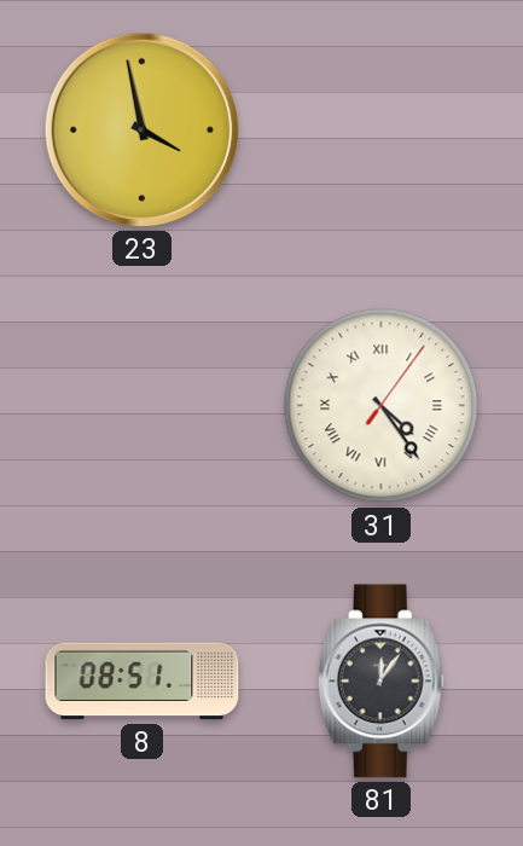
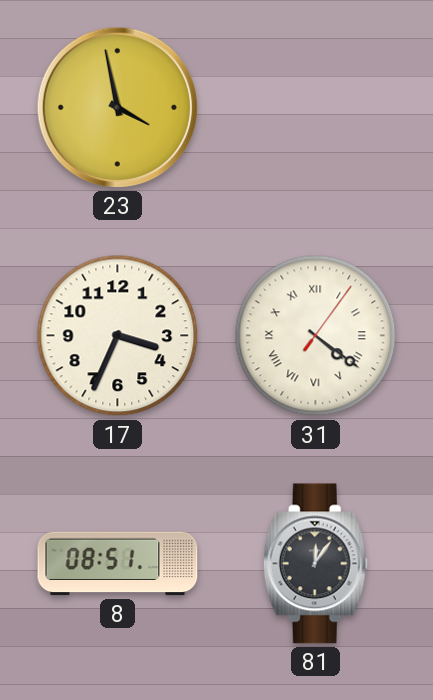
17: none -> 3:34 (118, 336)
31: 4:24 -> 4:21 (316, 336)
